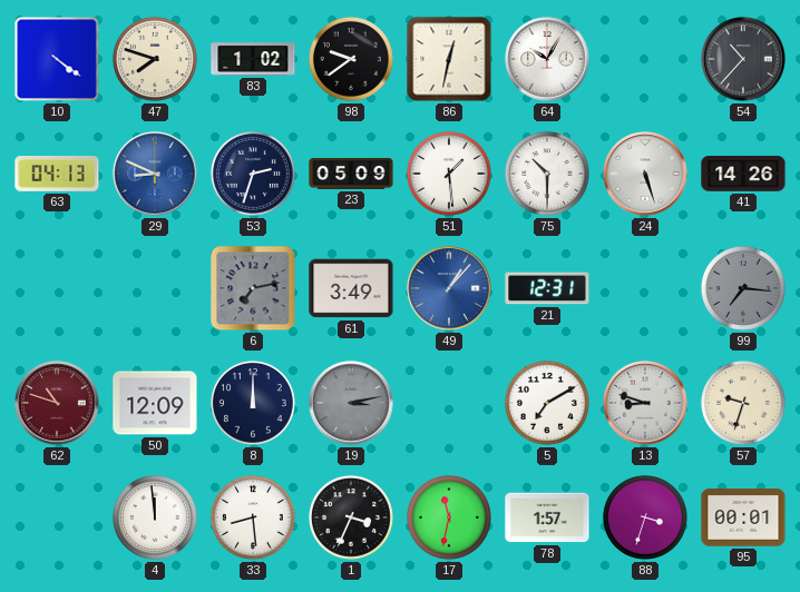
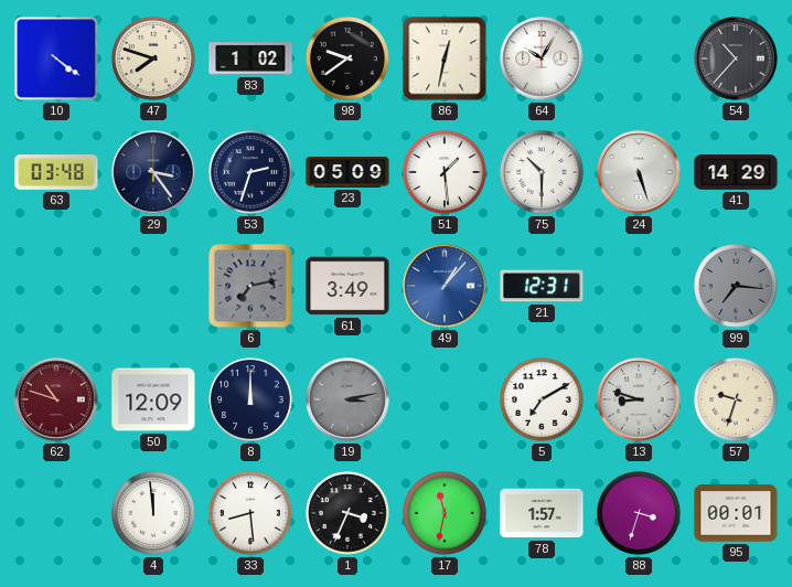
63: 04:13 -> 03:48 (56, 173)
29: 8:49 -> 3:24 (153, 172)
29 dial: blue -> navy (153, 172)
41: 14:26 -> 14:29 (736, 172)
